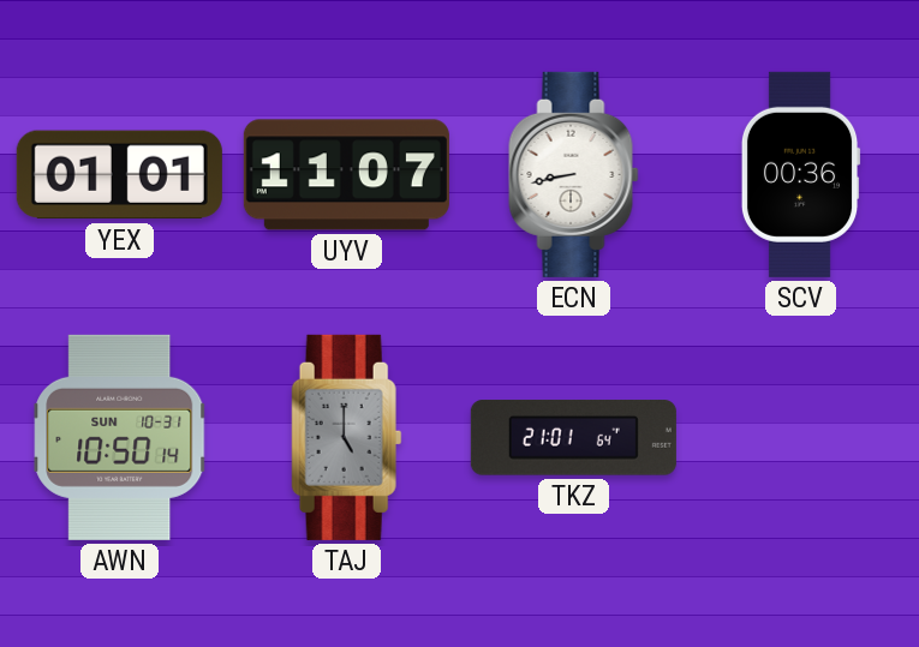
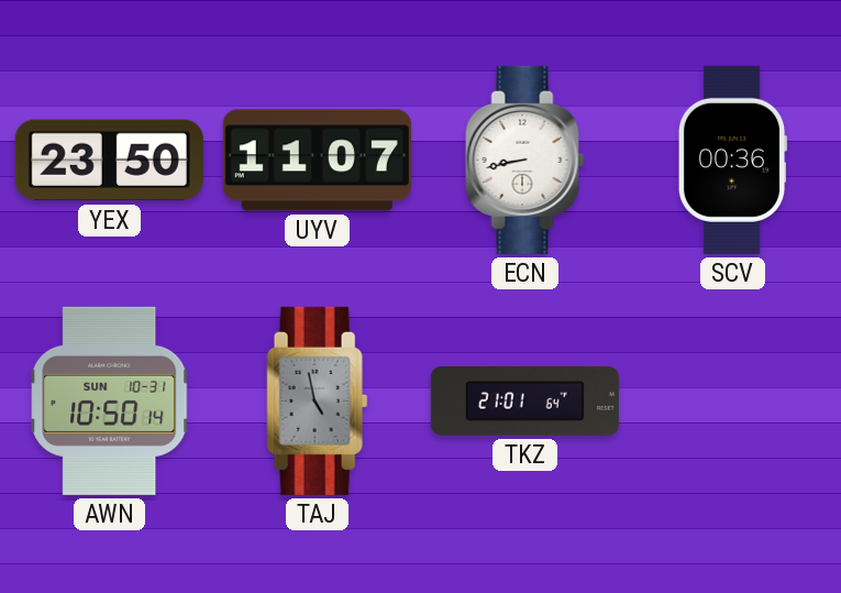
YEX: 01:01 -> 23:50 (109, 161)
TAJ: 5:00 -> 4:58 (318, 400)
